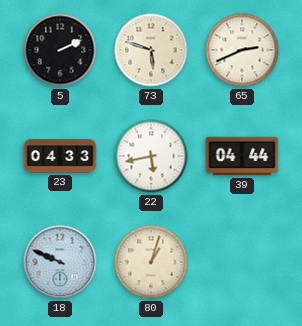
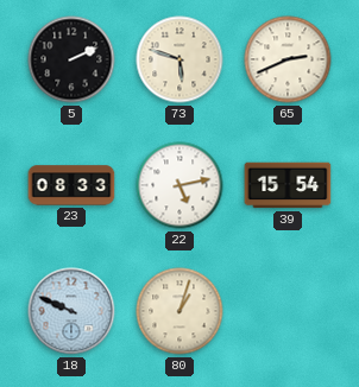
23: 04:33 -> 08:33 (71, 185)
22: 5:43 -> 5:13 (179, 185)
39: 04:44 -> 15:54 (288, 185)
